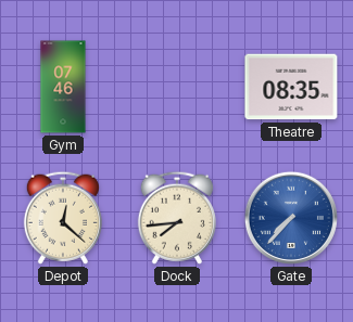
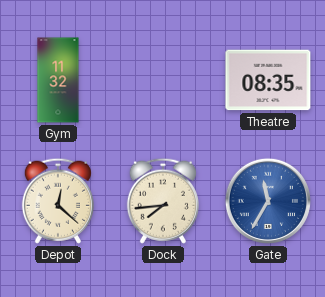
Gym: 07:46 -> 11:32 (58, 80)
Gate: 7:37 -> 11:35 (268, 201)
